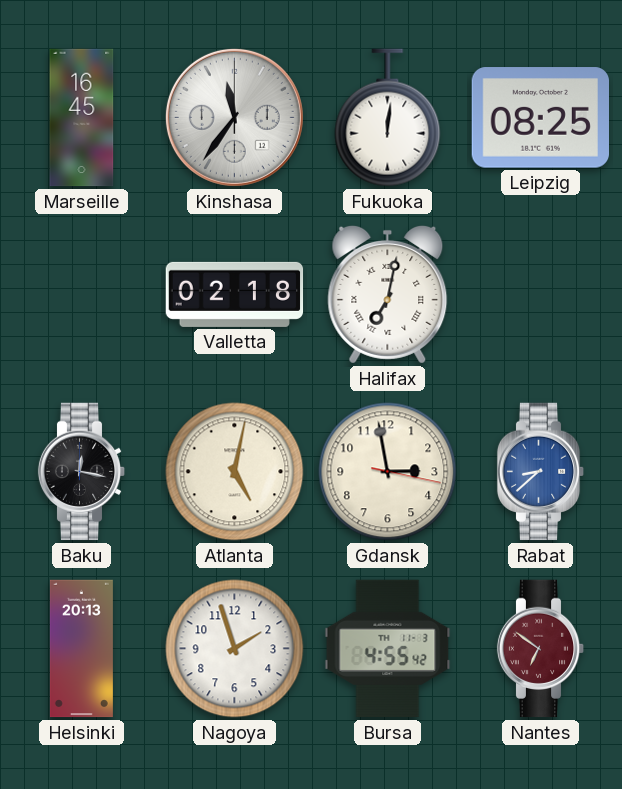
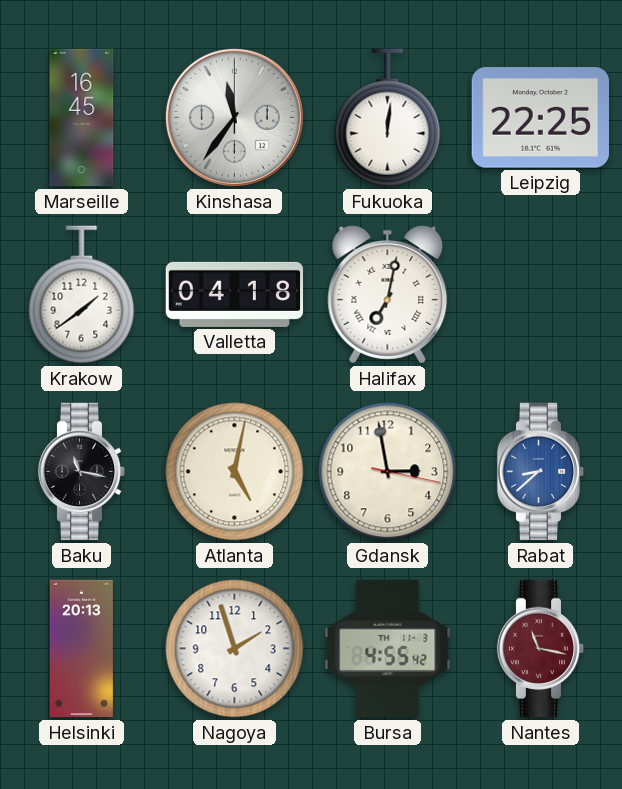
Leipzig: 08:25 -> 22:25 (540, 118)
Krakow: none -> 1:39 (82, 295)
Valletta: 02:18 -> 04:18 (235, 294)
Baku: 12:17 -> 11:17 (82, 472)
Nantes: 6:51 -> 11:17 (541, 649)
